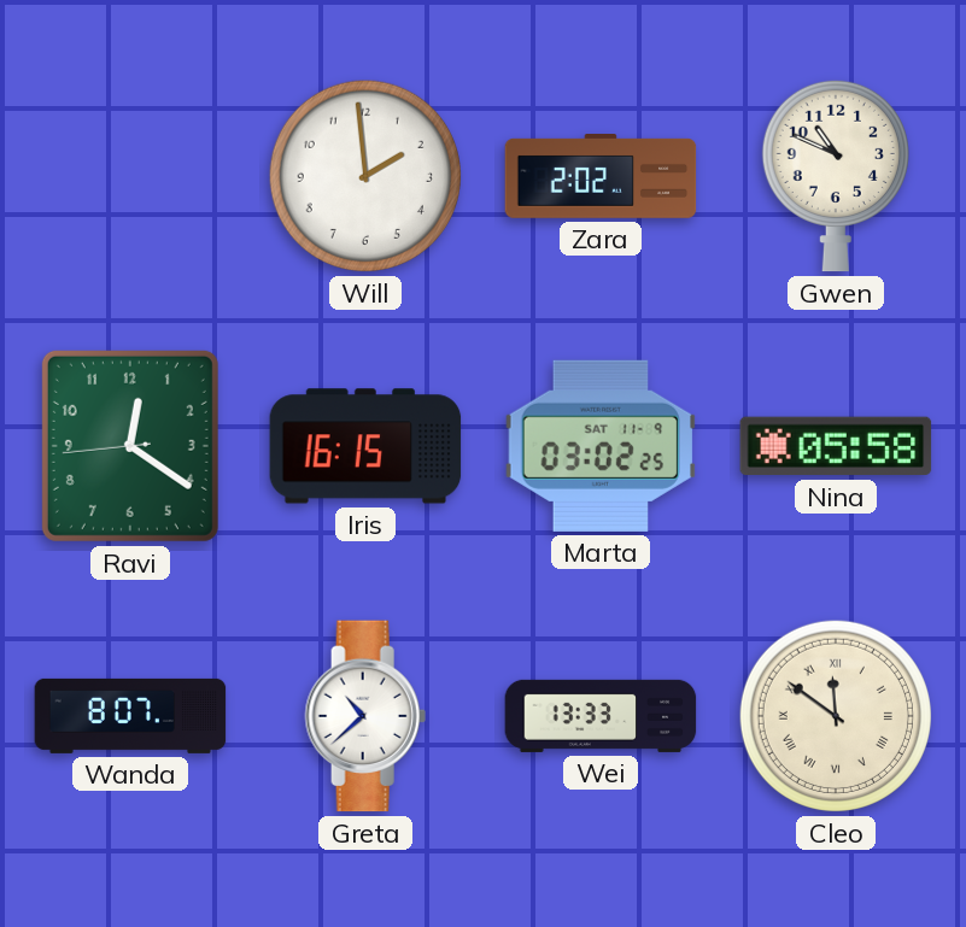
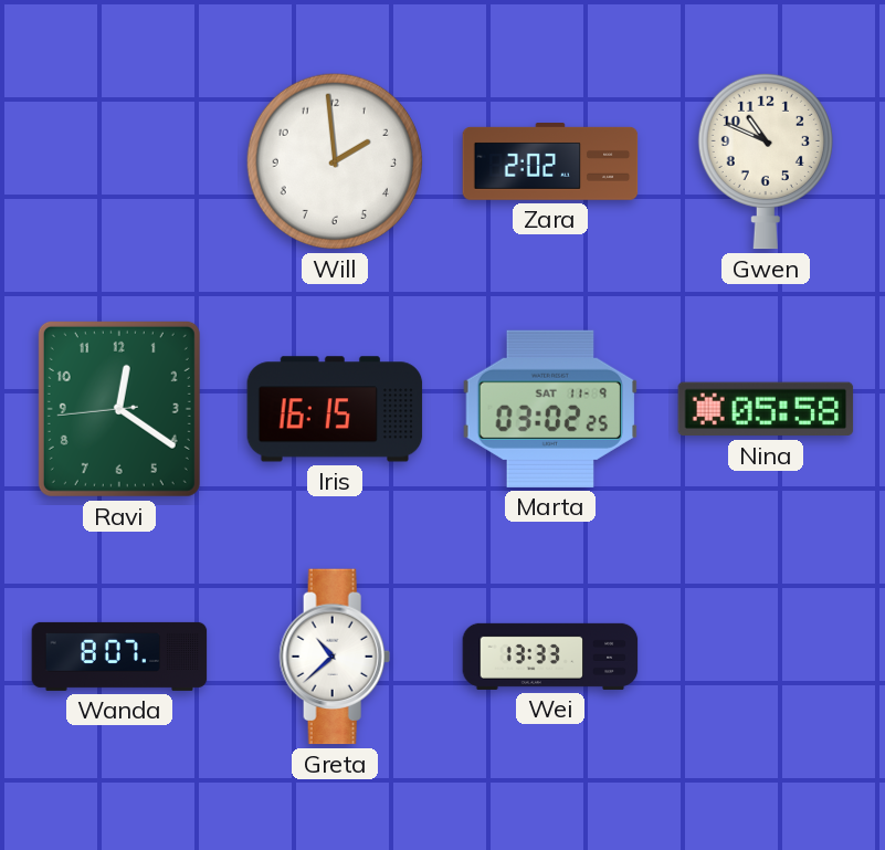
Cleo: 11:51 -> none (836, 716)
